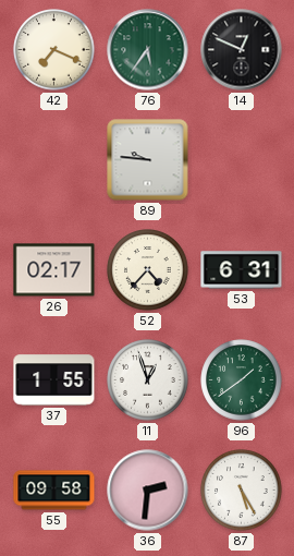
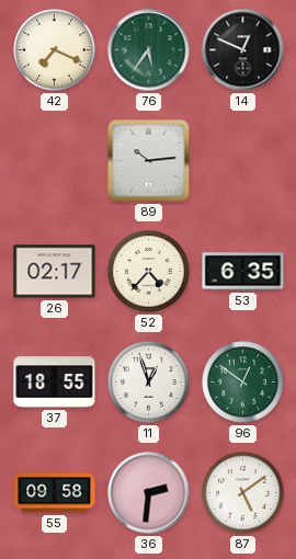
89: 9:46 -> 10:14 (149, 161)
53: 6:31 -> 6:35 (243, 272)
37: 1:55 -> 18:55 (55, 383)
96: 1:39 -> 12:51 (243, 383)
87: 5:25 -> 5:09 (243, 493)
